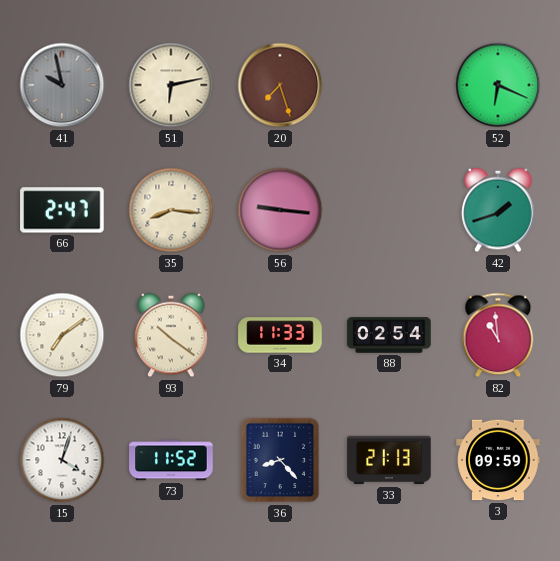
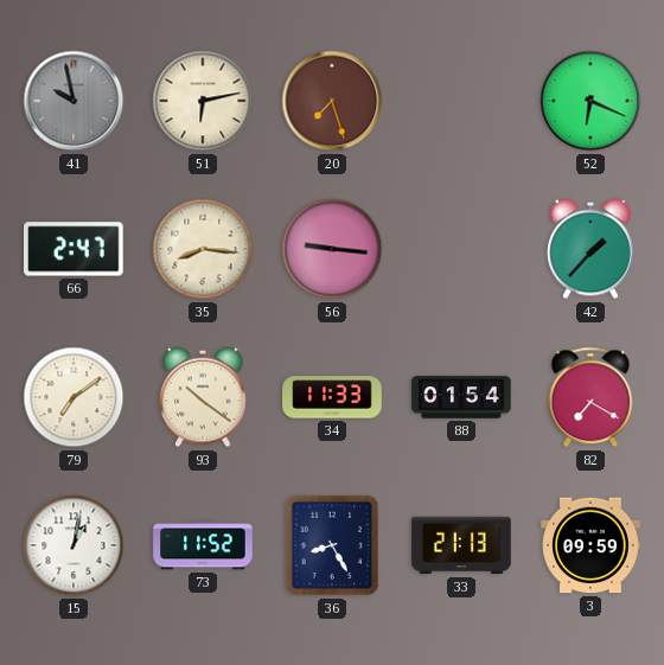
42: 1:42 -> 1:37 (590, 249)
88: 02:54 -> 01:54 (461, 397)
82: 10:59 -> 7:20 (590, 397)
15: 4:03 -> 1:02 (74, 545)
36: 8:23 -> 8:25 (332, 545)
